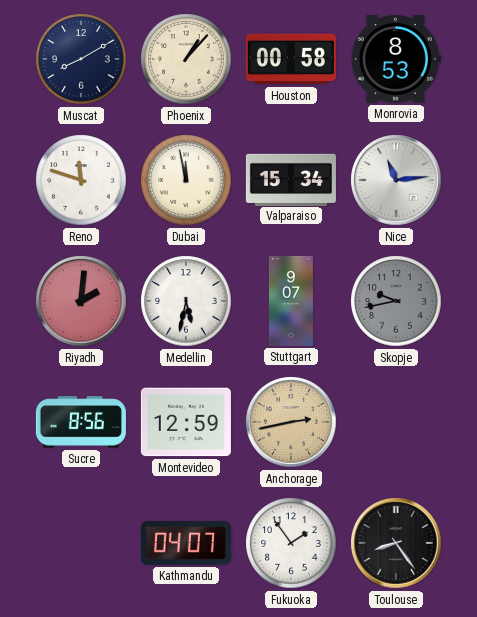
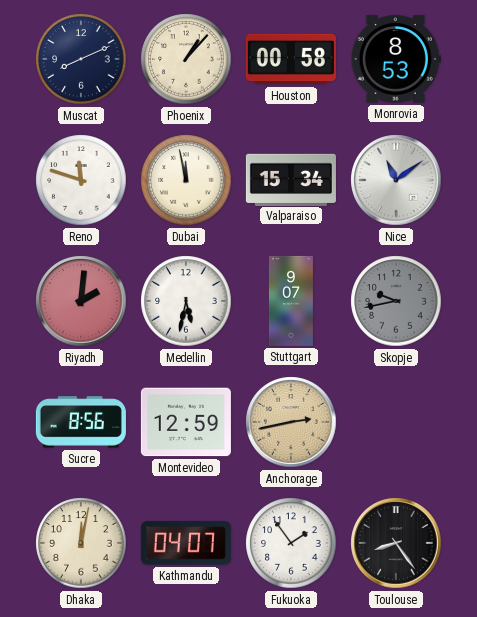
Muscat: 8:10 -> 8:11 (81, 59)
Nice: 11:14 -> 11:09 (396, 180)
Dhaka: none -> 12:02 (81, 543)
